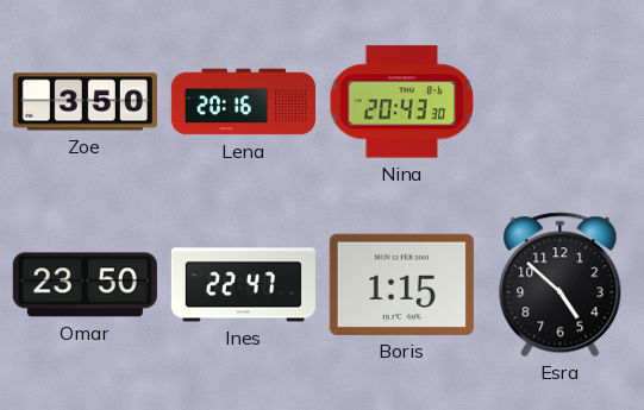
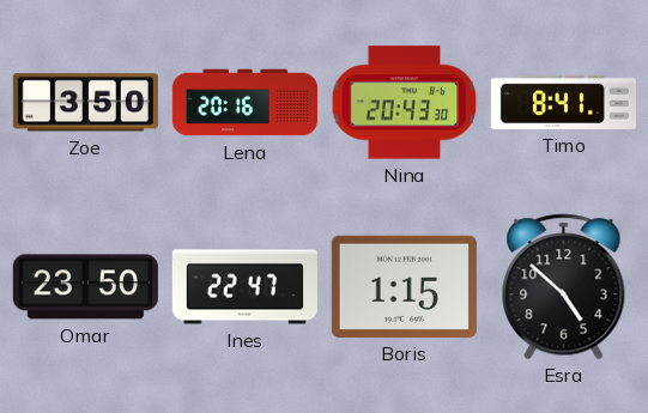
Timo: none -> 8:41 (563, 102)
